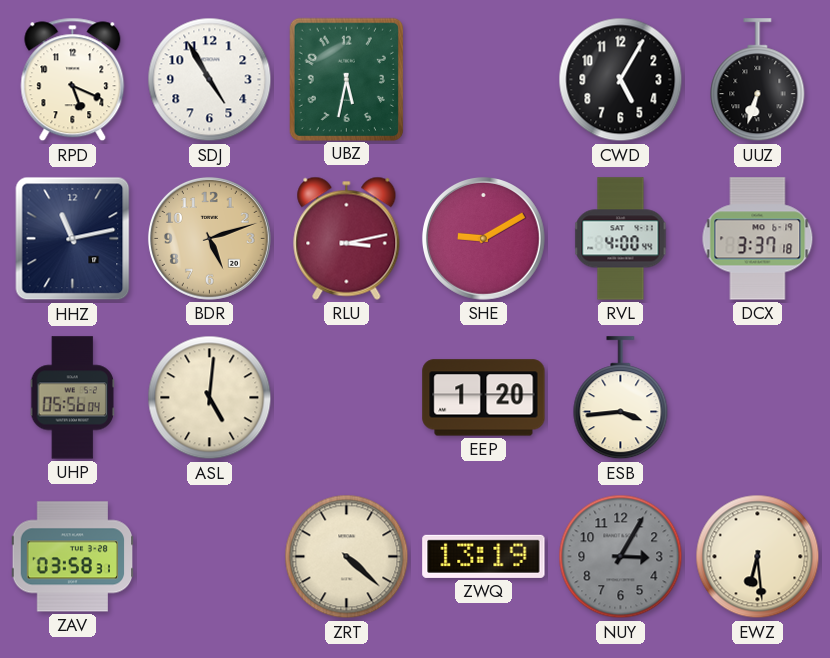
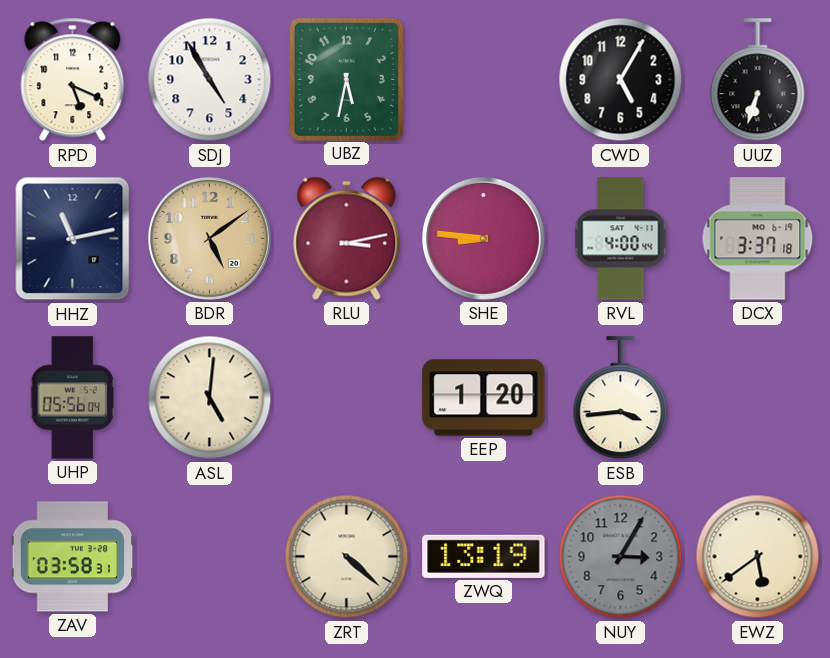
BDR: 5:12 -> 5:09 (209, 238)
SHE: 9:10 -> 8:46 (483, 238)
EWZ: 6:29 -> 5:39 (758, 557)
